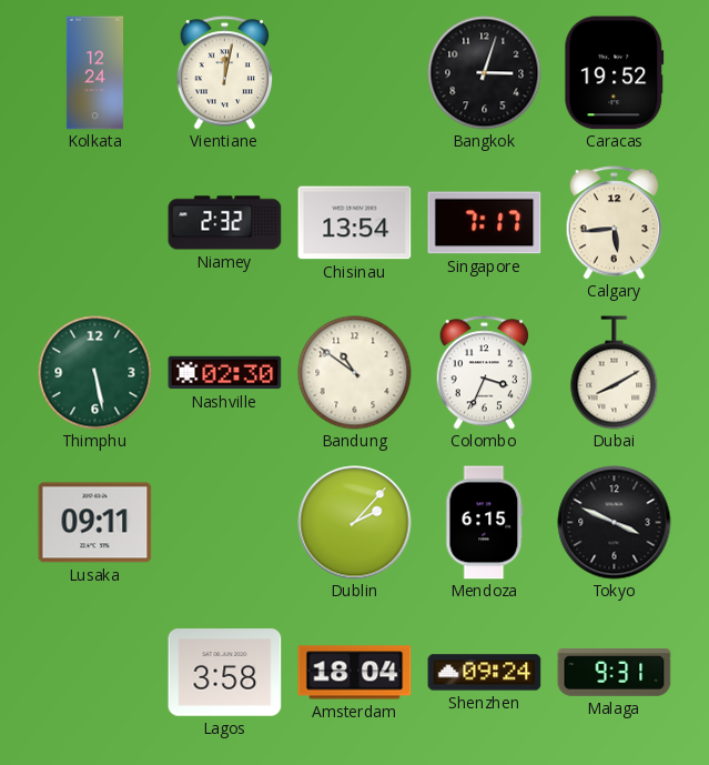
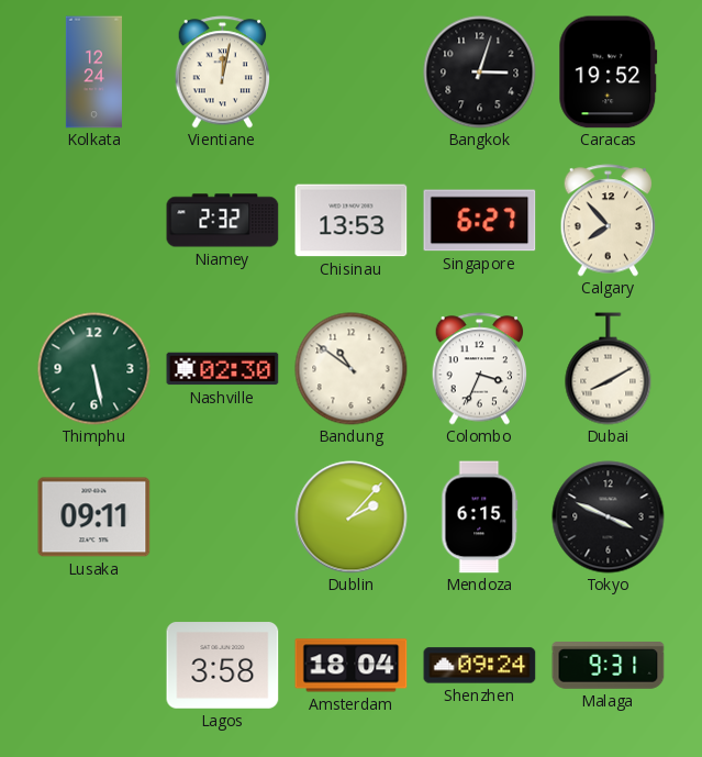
Chisinau: 13:54 -> 13:53 (352, 221)
Singapore: 7:17 -> 6:27 (480, 221)
Calgary: 5:44 -> 7:53 (609, 221)
